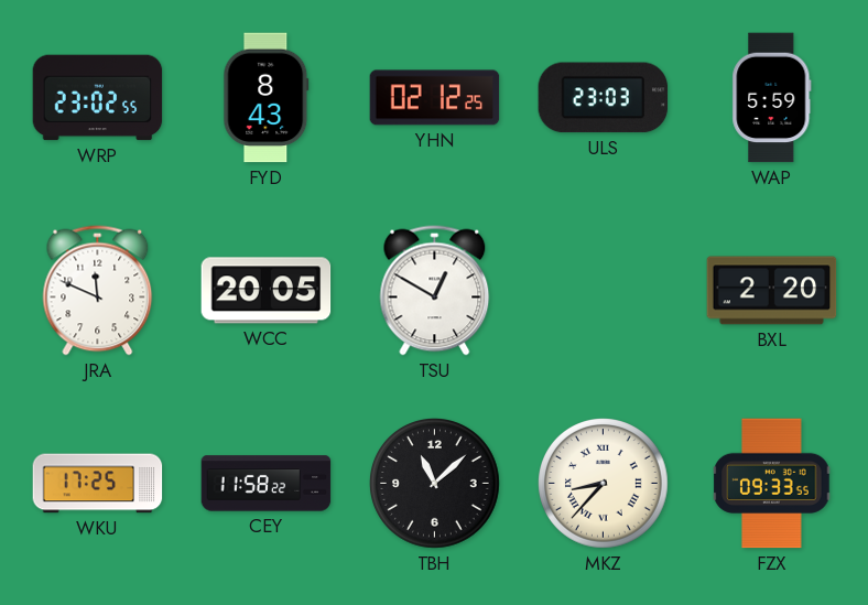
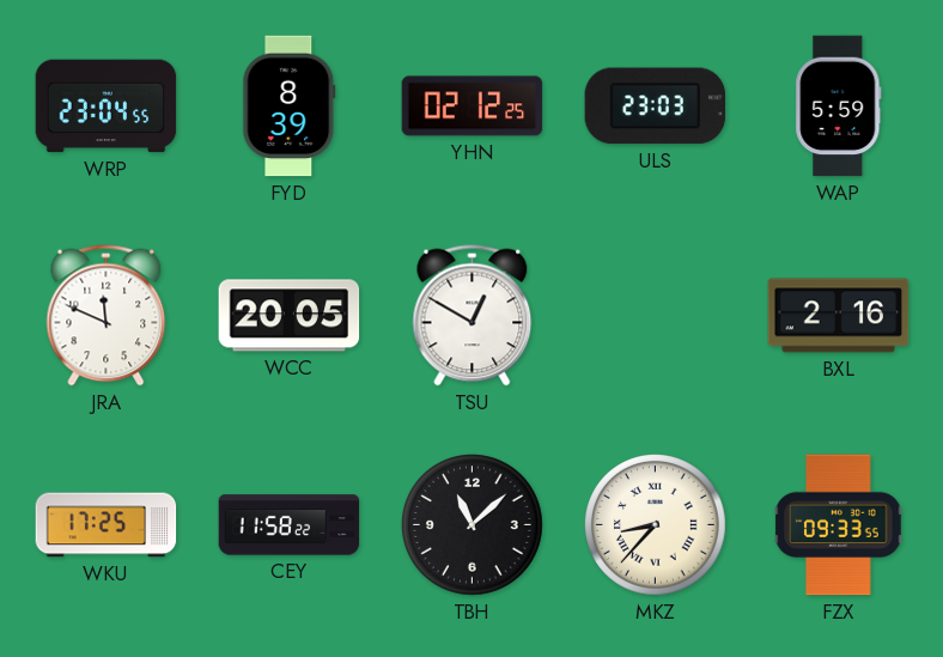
WRP: 23:02 -> 23:04 (107, 107)
FYD: 8:43 -> 8:39 (290, 107)
BXL: 2:20 -> 2:16 (839, 316)
